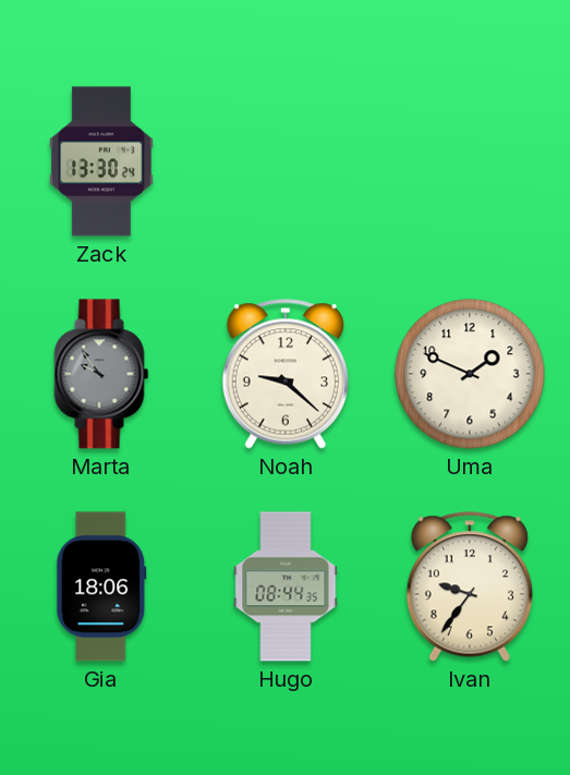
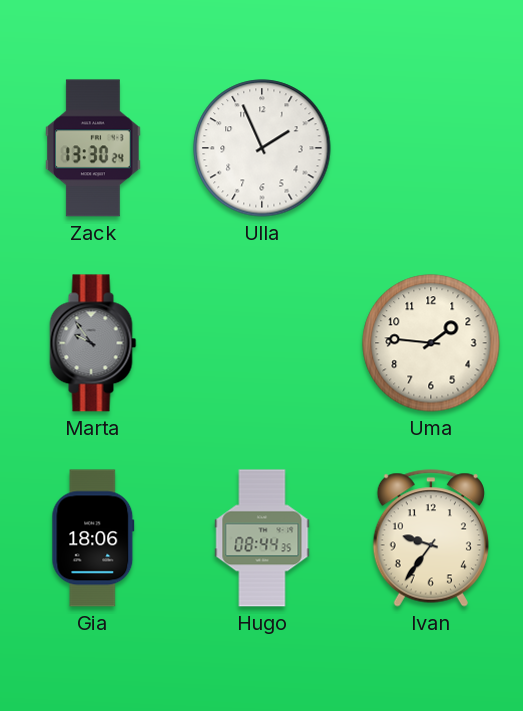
Ulla: none -> 1:56 (262, 148)
Noah: 9:22 -> none (286, 374)
Uma: 1:49 -> 1:46 (431, 343)
